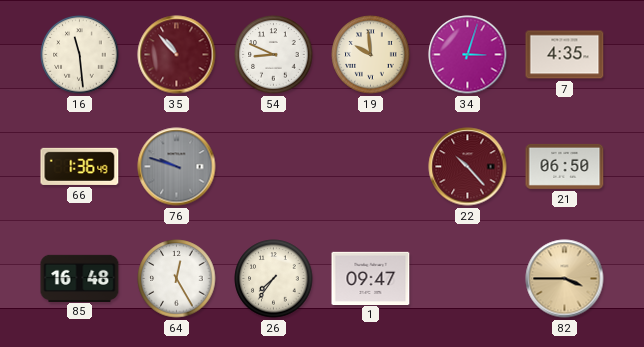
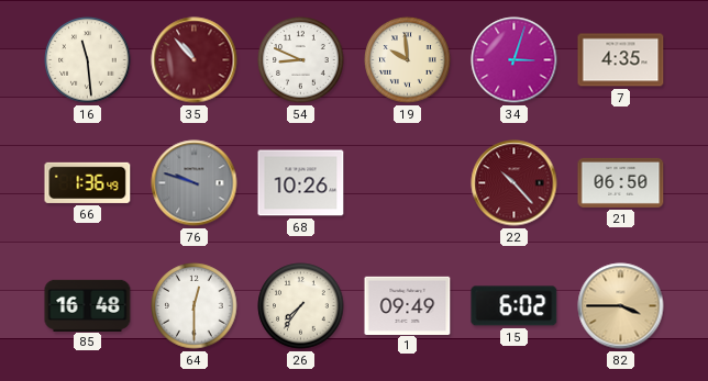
68: none -> 10:26 (301, 183)
64: 12:25 -> 12:30 (195, 306)
1: 09:47 -> 09:49 (408, 305)
15: none -> 6:02 (515, 306)
